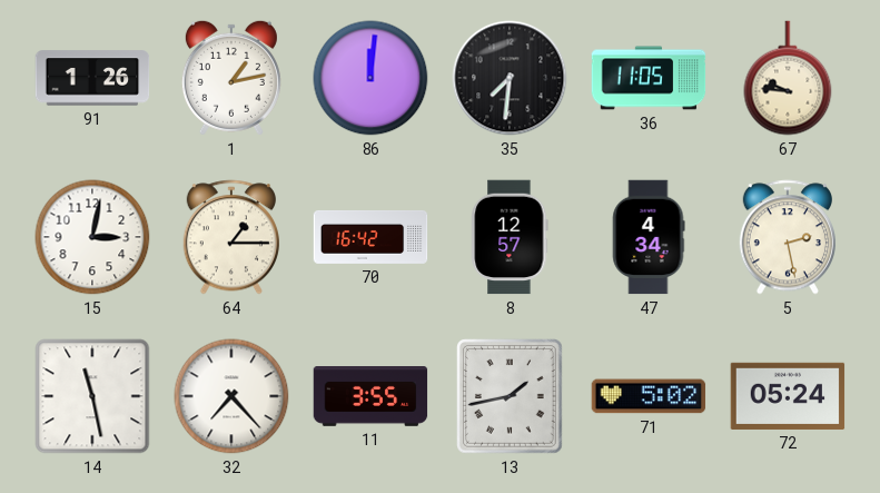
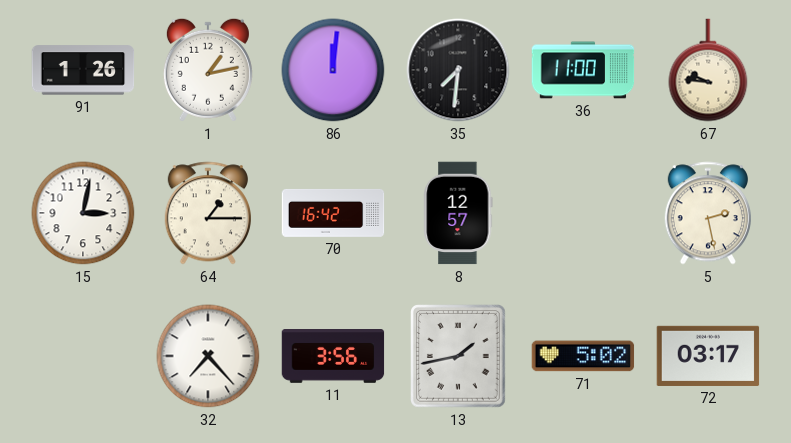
36: 11:05 -> 11:00 (583, 70)
47: 4:34 -> none (649, 237)
14: 11:28 -> none (92, 396)
11: 3:55 -> 3:56 (333, 357)
72: 05:24 -> 03:17 (708, 356)
